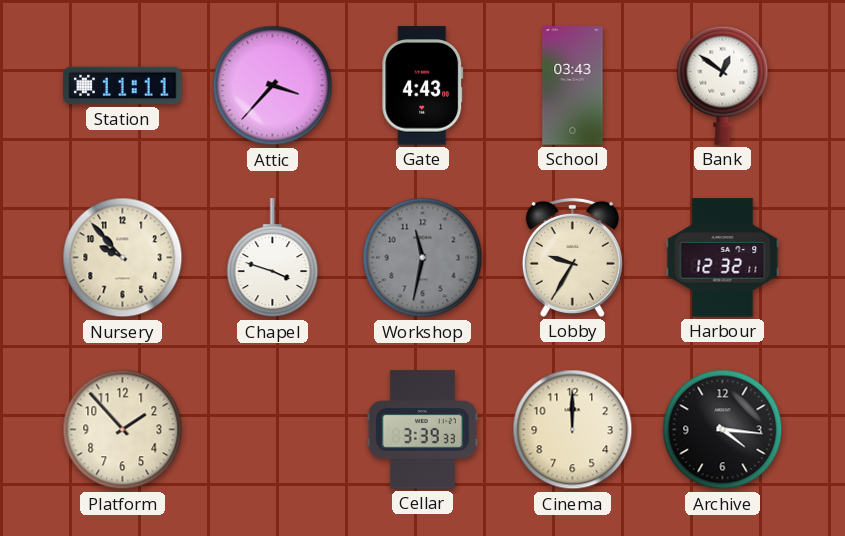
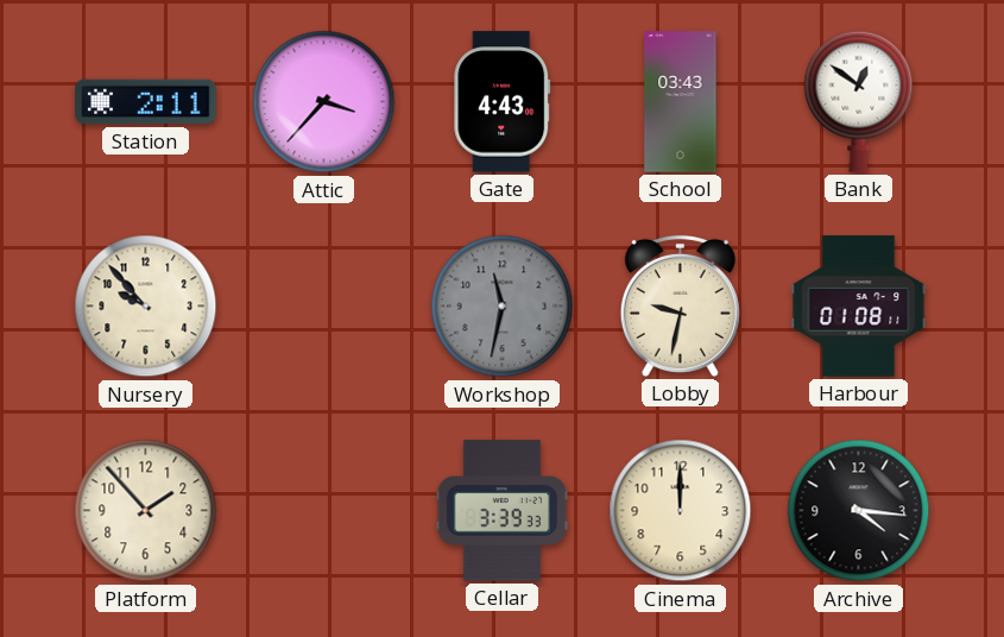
Station: 11:11 -> 2:11 (146, 102)
Chapel: 3:48 -> none (273, 258)
Lobby: 9:35 -> 9:32 (680, 305)
Harbour: 12:32 -> 01:08 (859, 307)
